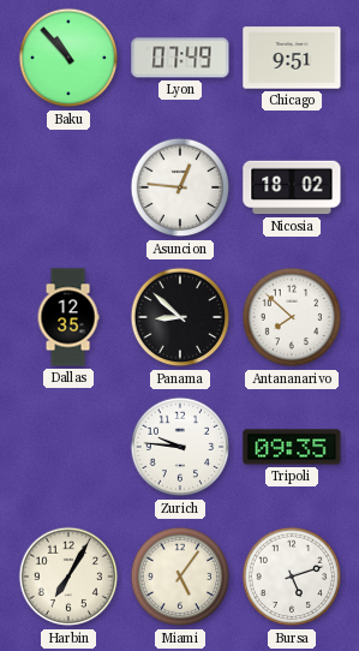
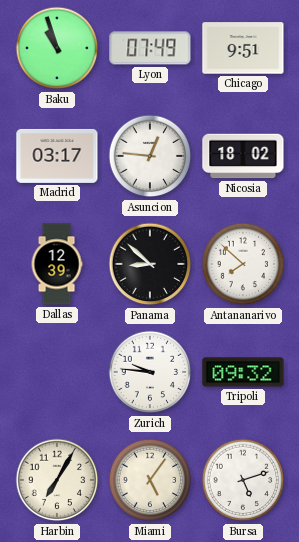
Baku: 10:53 -> 10:57 (57, 48)
Madrid: none -> 03:17 (57, 156)
Dallas: 12:35 -> 12:39 (57, 264)
Tripoli: 09:35 -> 09:32 (243, 372)
